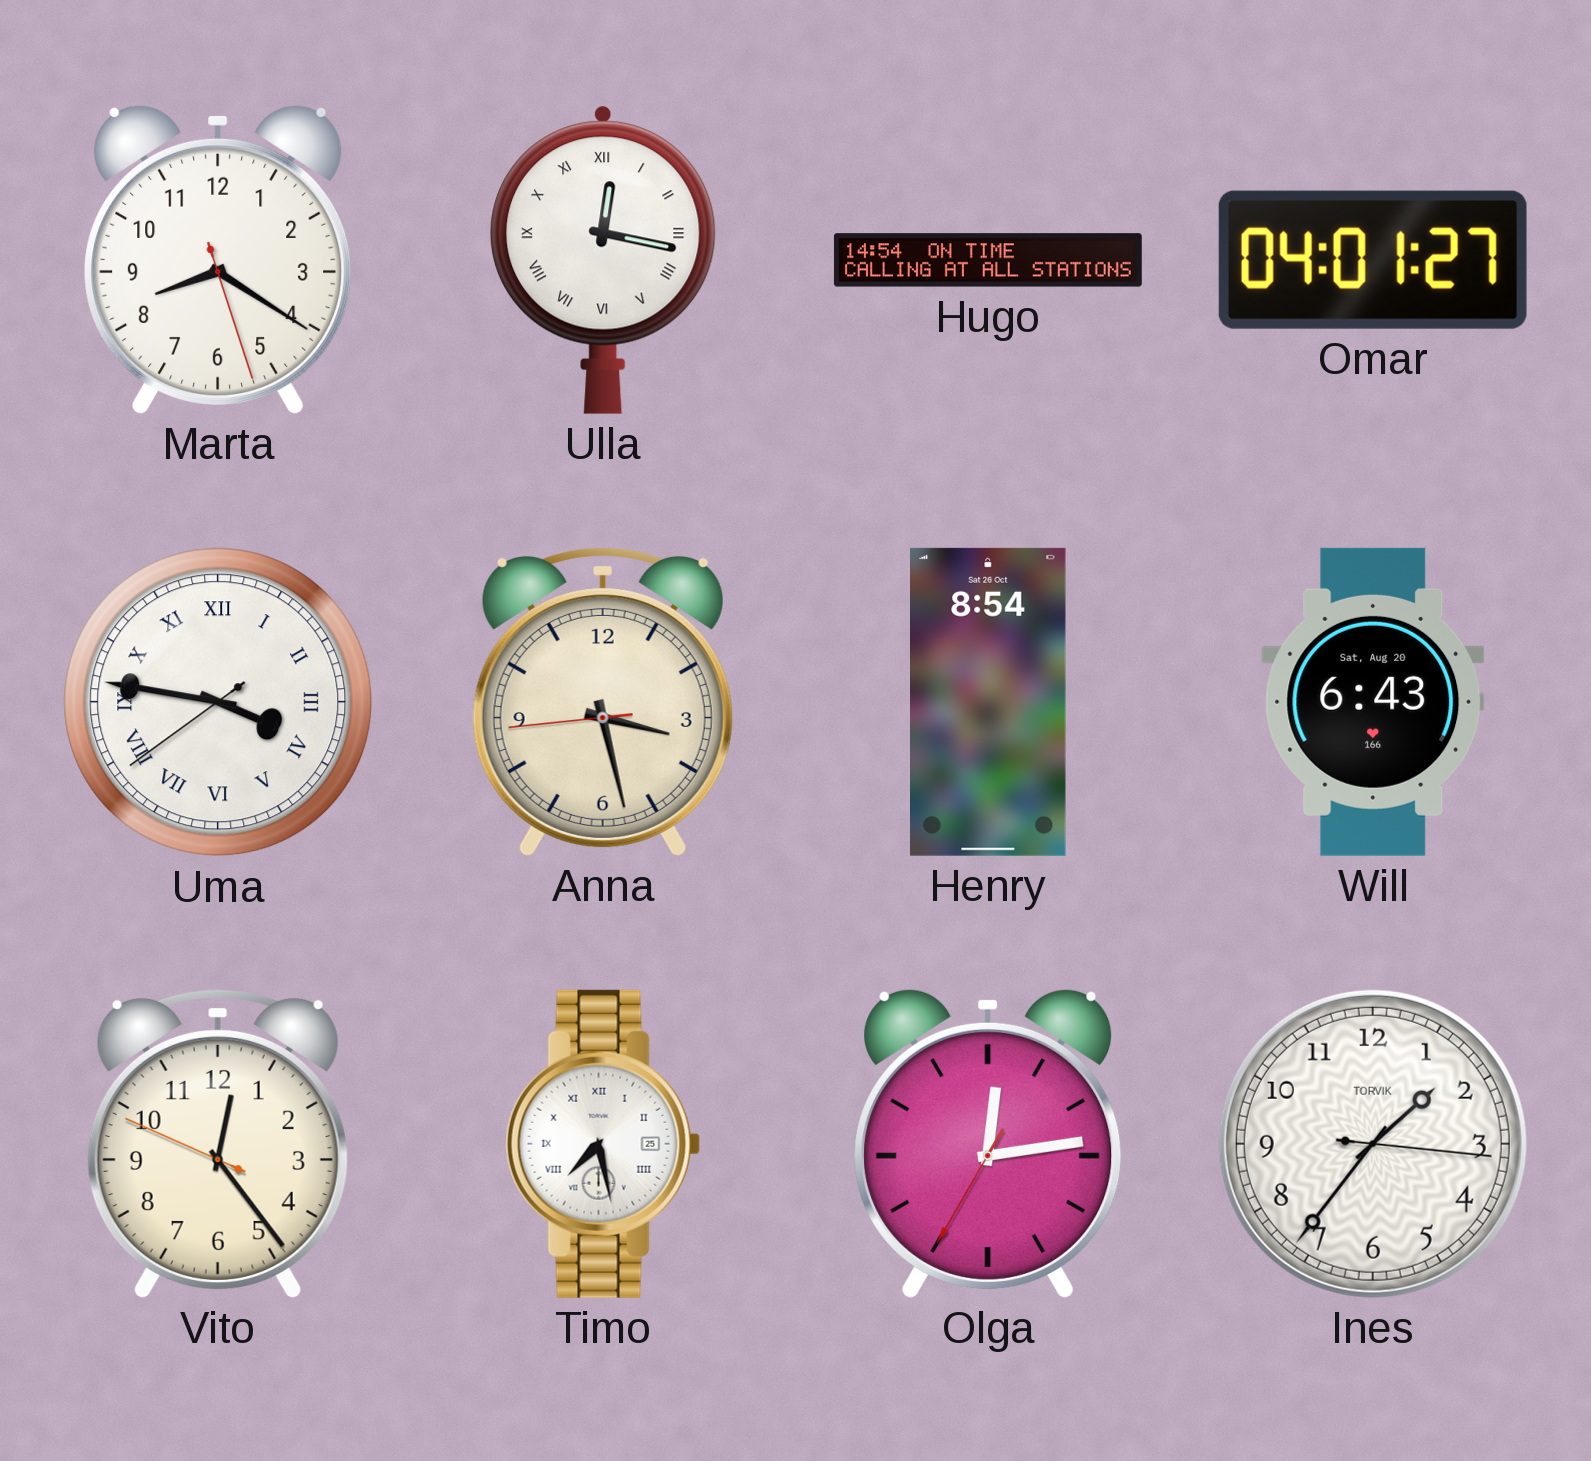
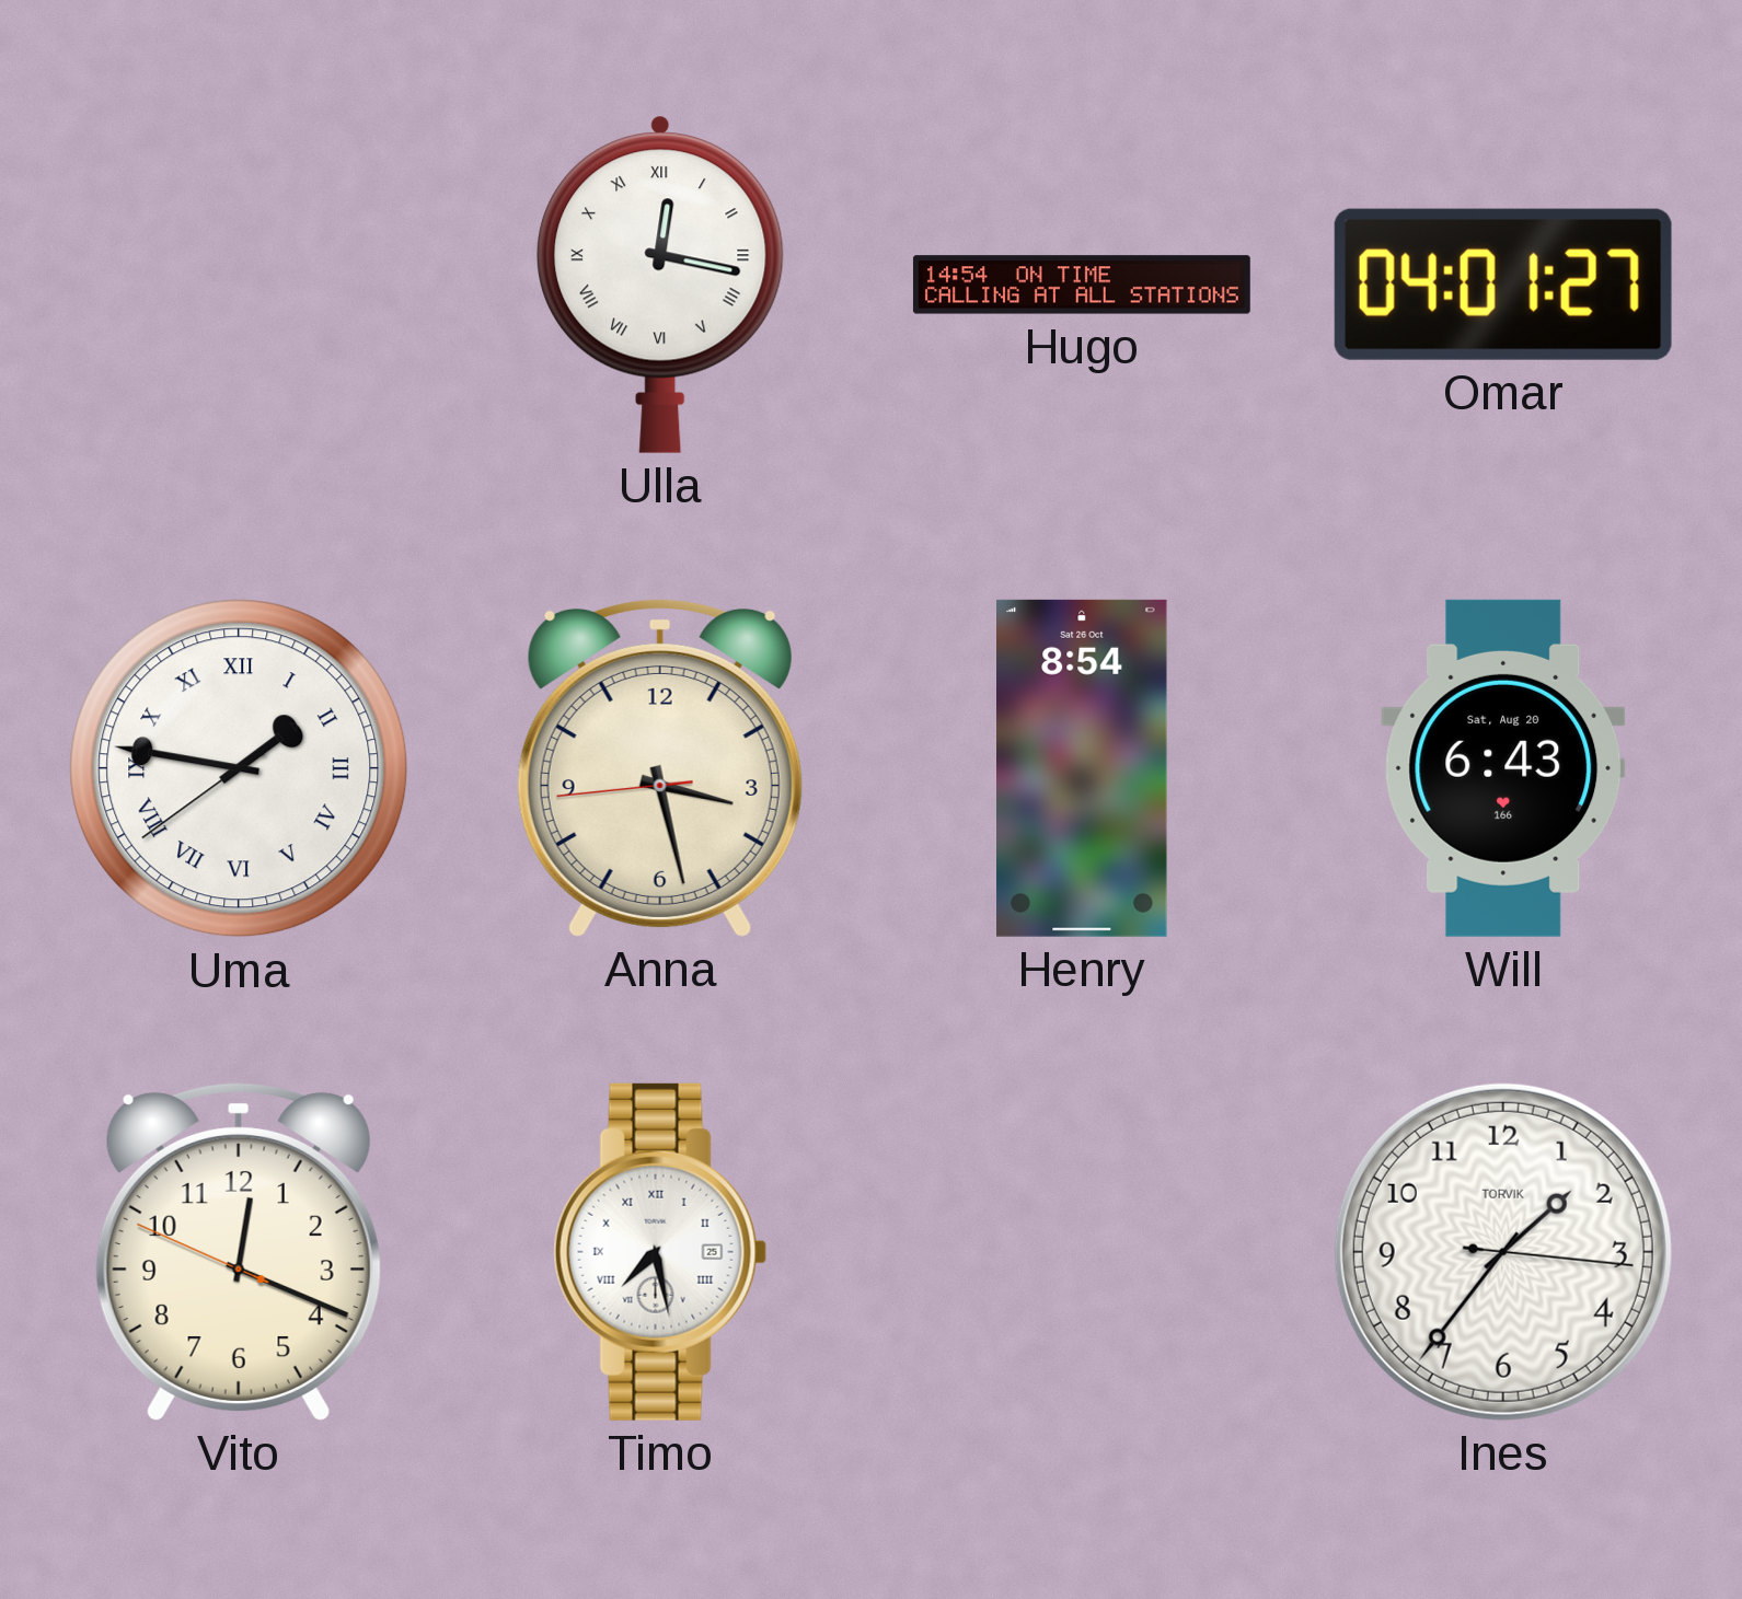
Marta: 8:20 -> none (218, 259)
Uma: 3:46 -> 1:46 (239, 768)
Vito: 12:23 -> 12:18 (239, 1251)
Olga: 12:13 -> none (988, 1143)
